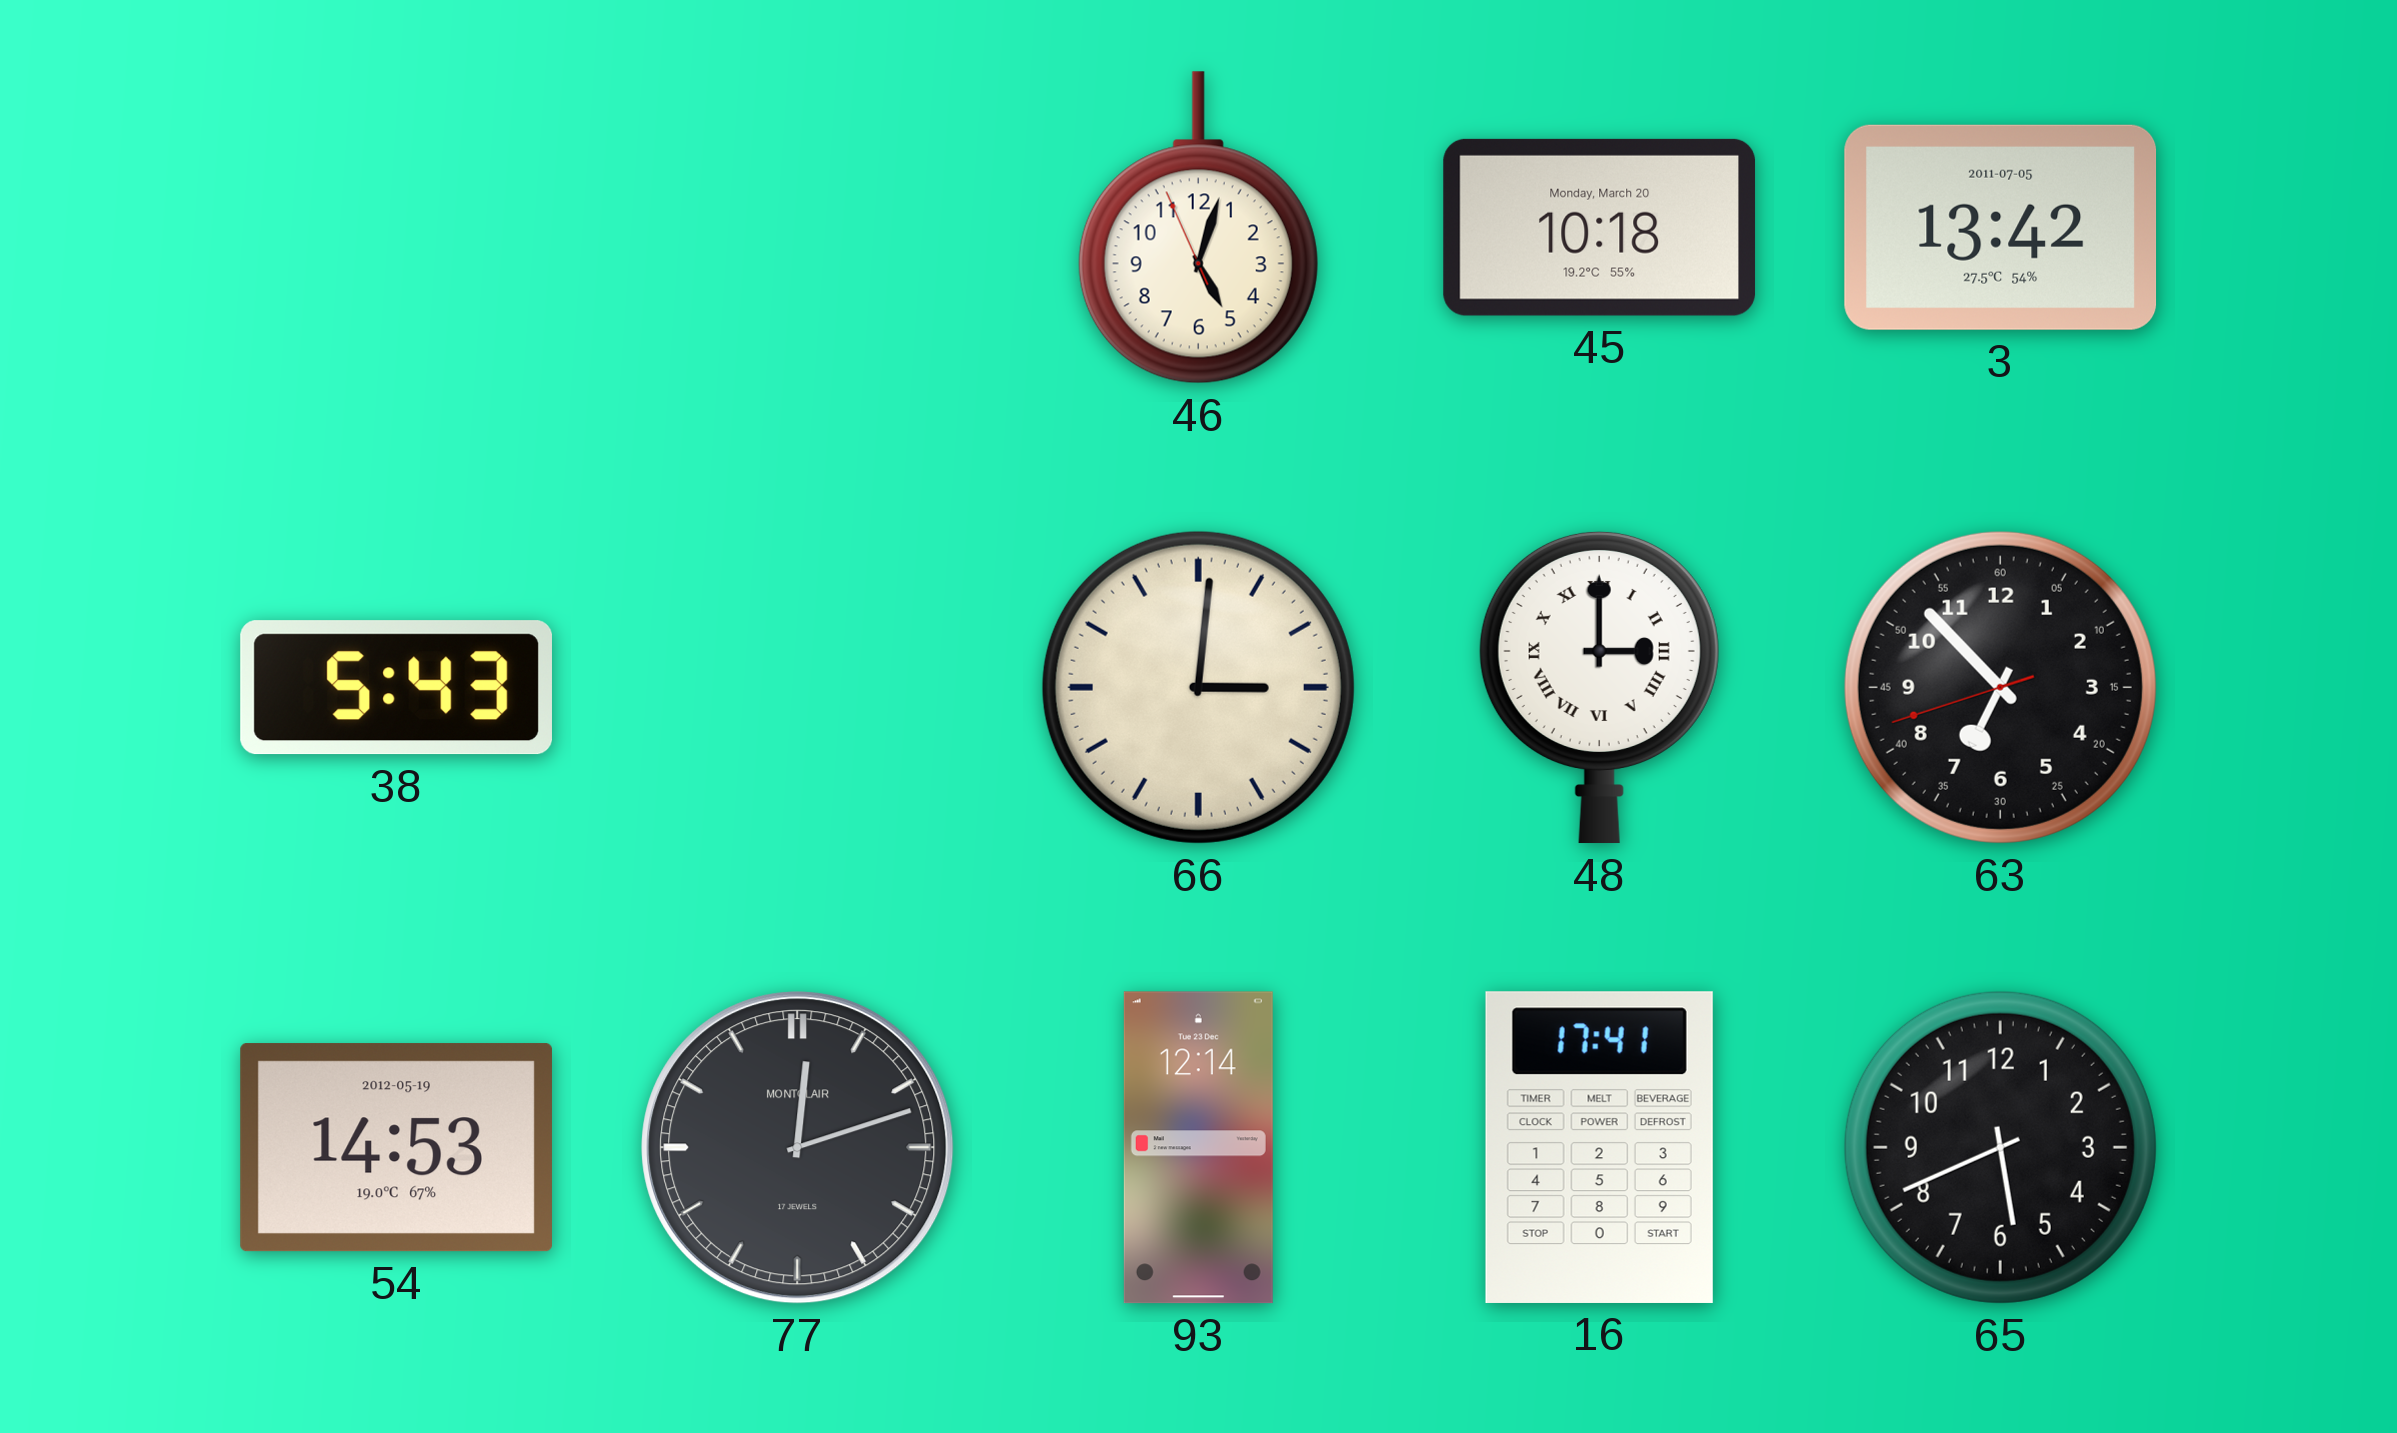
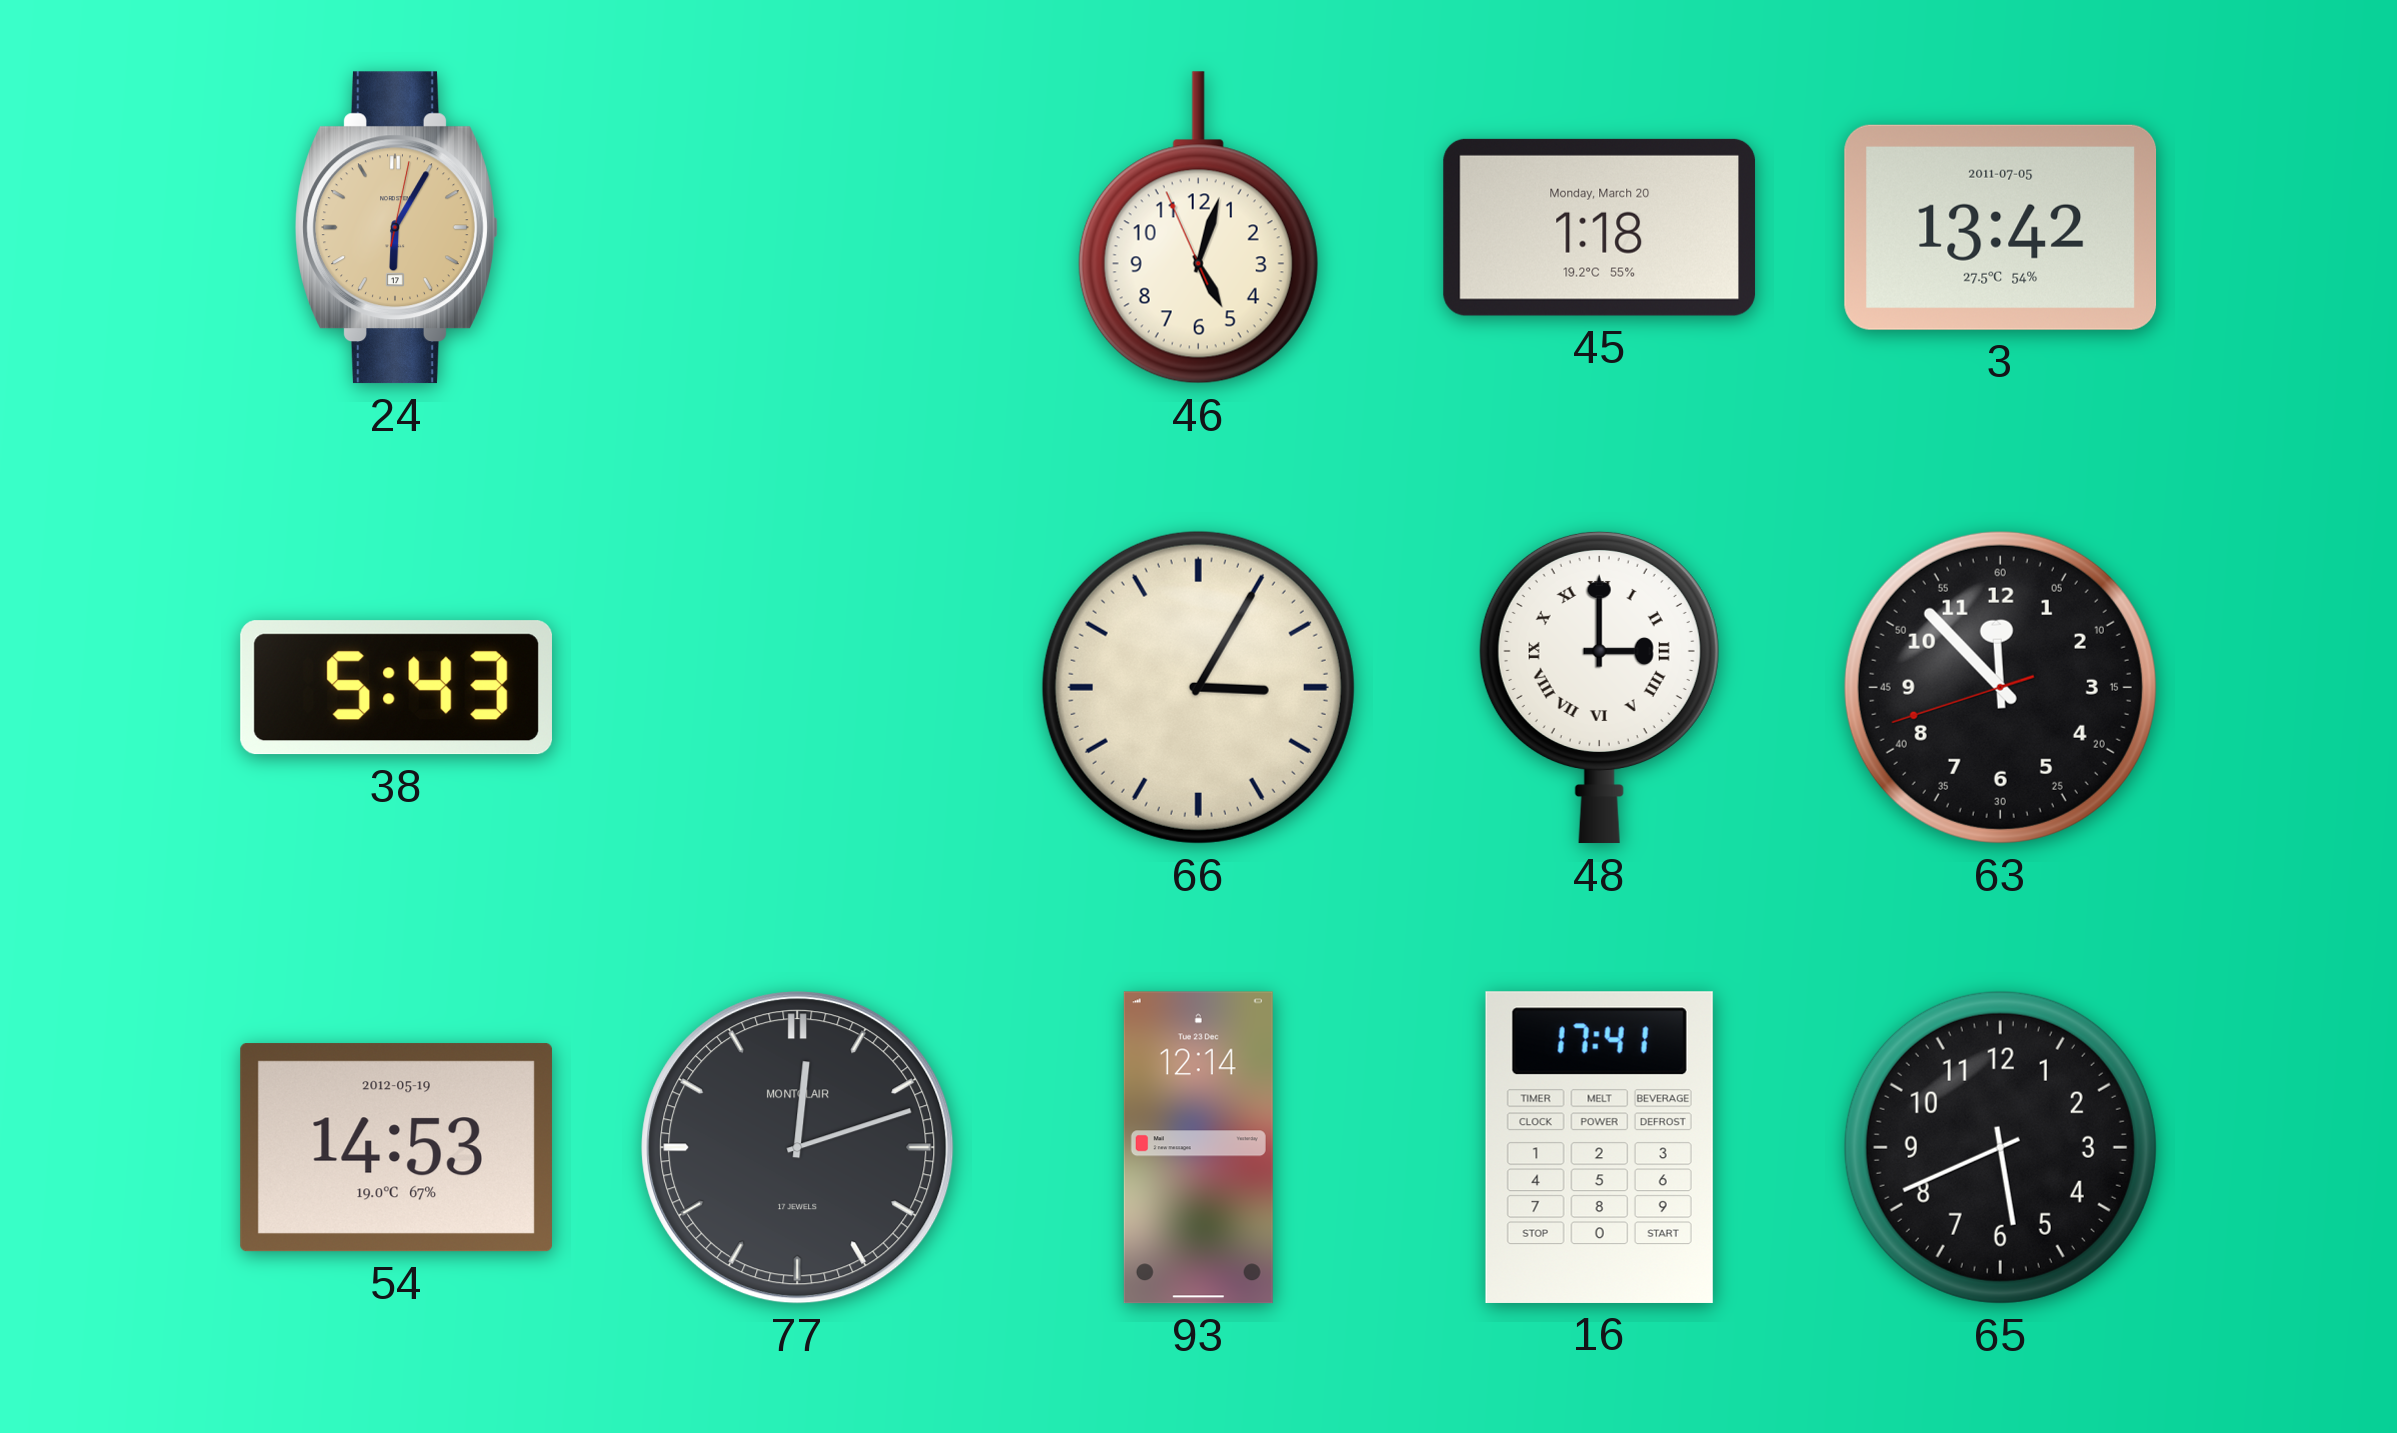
24: none -> 6:05 (397, 228)
45: 10:18 -> 1:18 (1600, 227)
66: 3:01 -> 3:05 (1198, 687)
63: 6:52 -> 11:52 (2000, 687)
